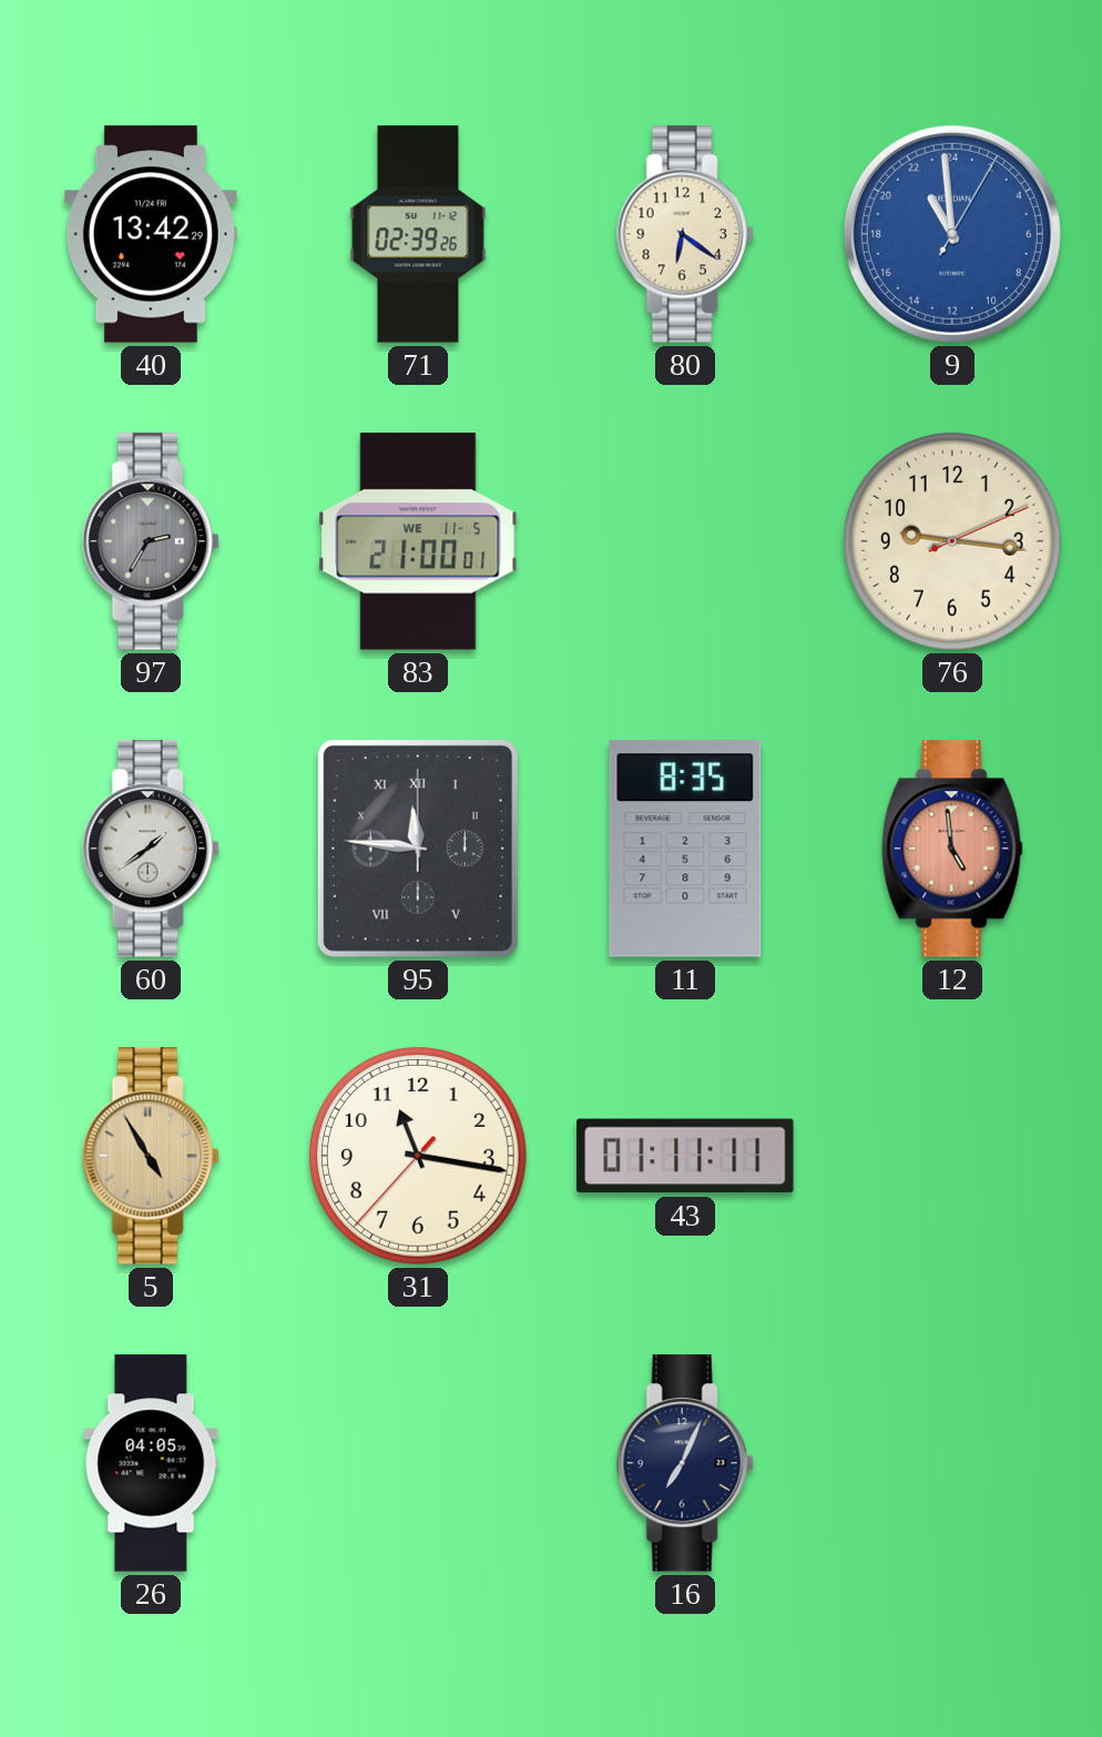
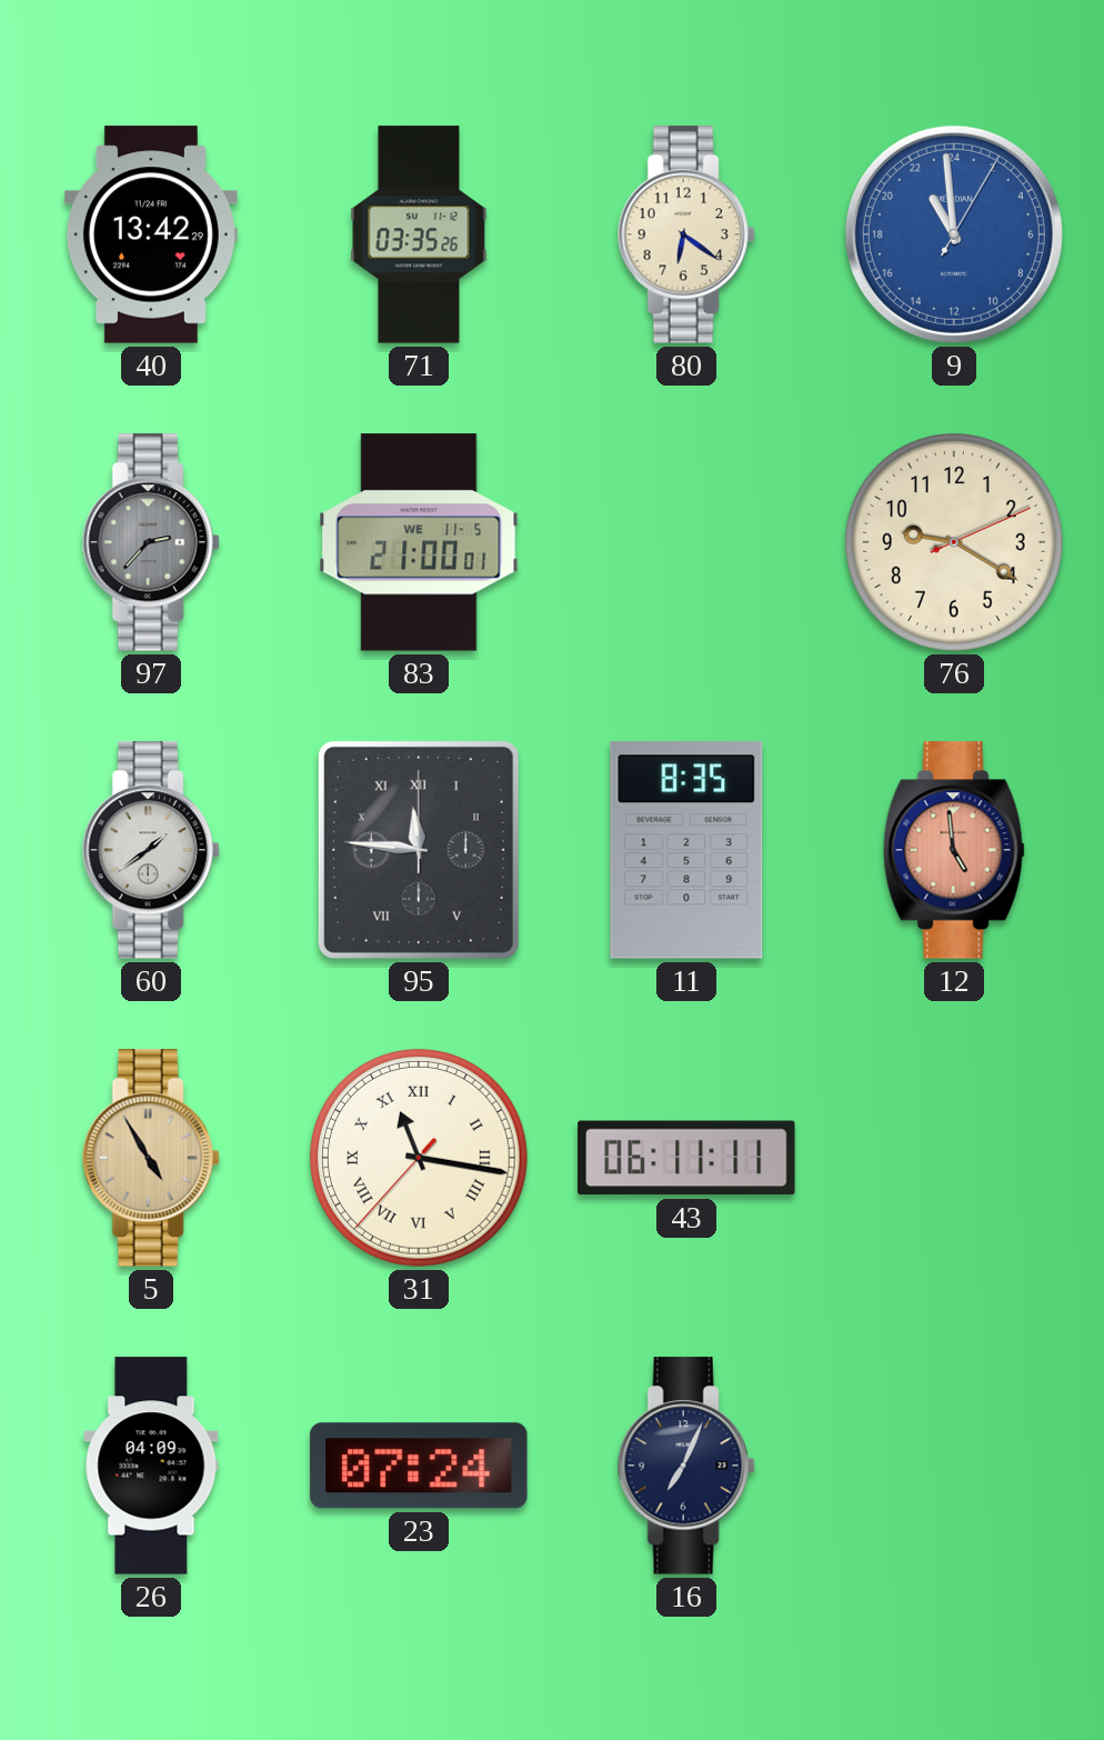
71: 02:39 -> 03:35 (419, 234)
97: 2:35 -> 2:37 (151, 542)
76: 9:16 -> 9:20 (954, 542)
31 numerals: Arabic -> Roman (419, 1158)
43: 01:11 -> 06:11 (686, 1158)
26: 04:05 -> 04:09 (151, 1466)
23: none -> 07:24 (419, 1466)
